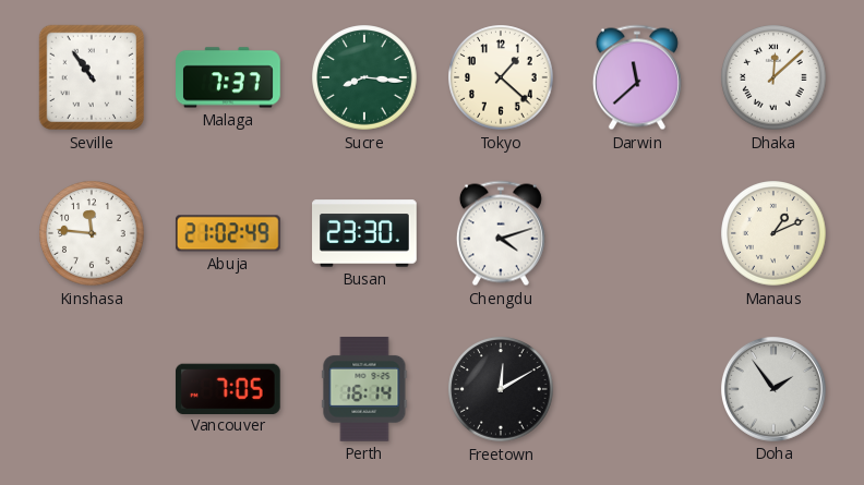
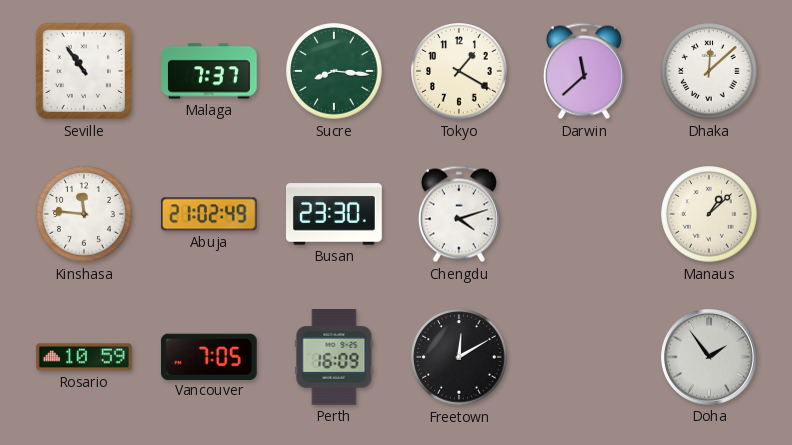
Tokyo: 1:22 -> 1:20 (459, 71)
Manaus: 1:11 -> 1:08 (709, 214)
Rosario: none -> 10:59 (84, 357)
Perth: 16:14 -> 16:09 (334, 358)
